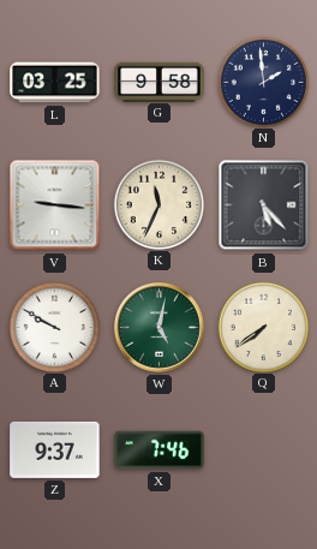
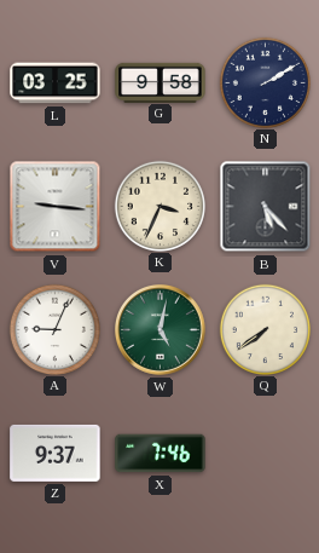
N: 1:59 -> 2:10 (265, 82)
K: 11:34 -> 3:34 (159, 206)
A: 9:50 -> 9:04 (54, 329)
